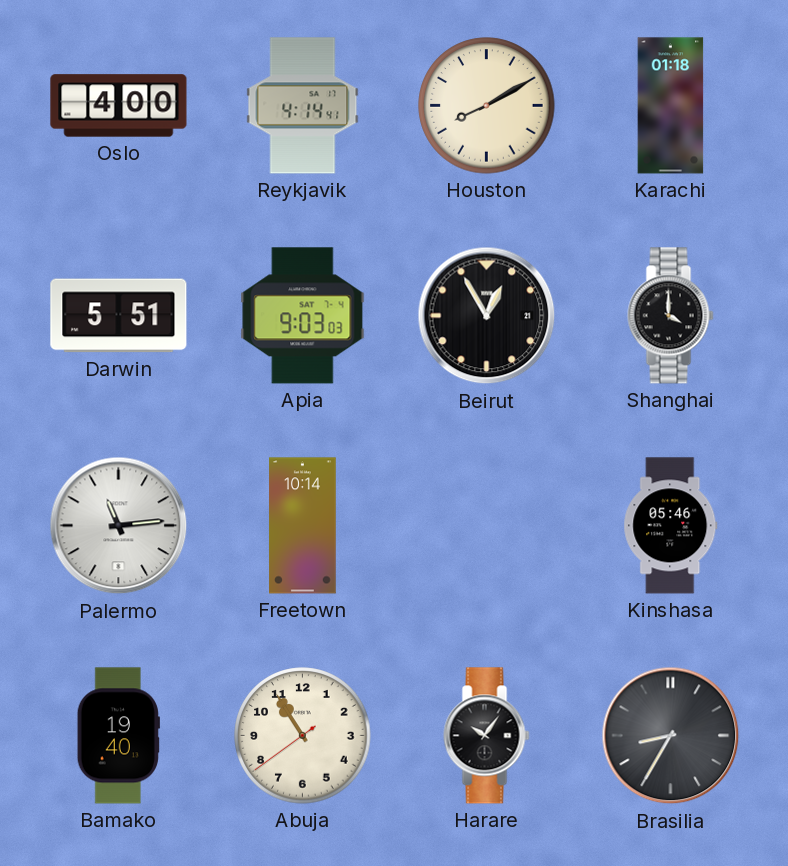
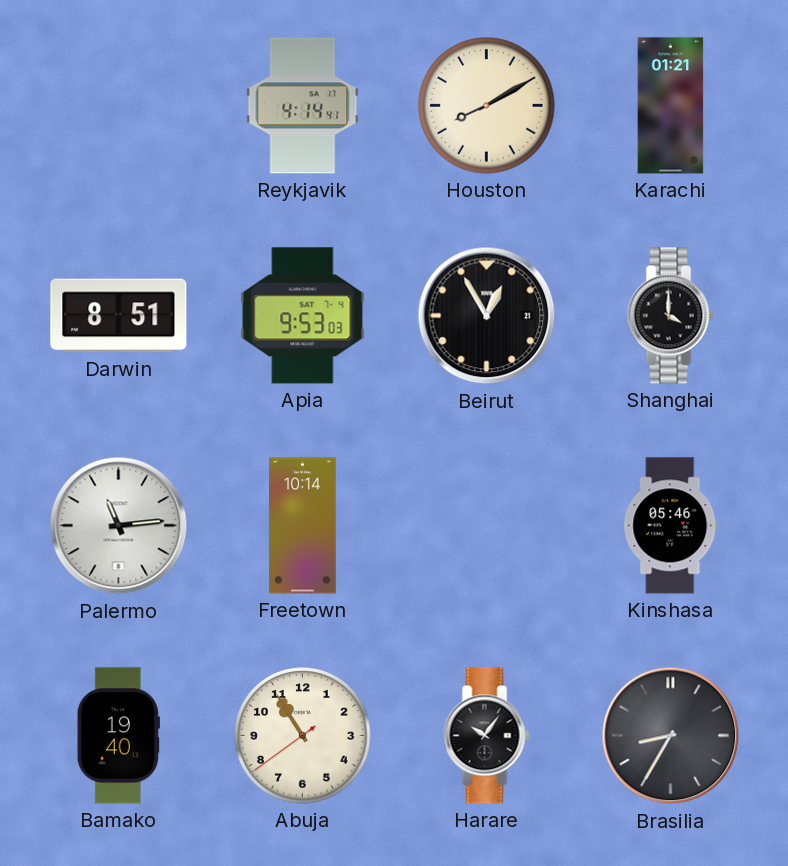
Oslo: 4:00 -> none (119, 106)
Karachi: 01:18 -> 01:21 (671, 106)
Darwin: 5:51 -> 8:51 (119, 316)
Apia: 9:03 -> 9:53 (303, 316)
